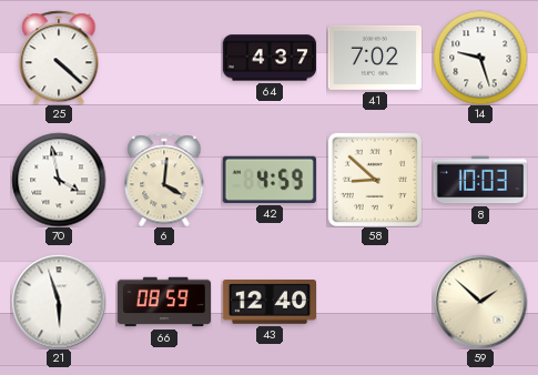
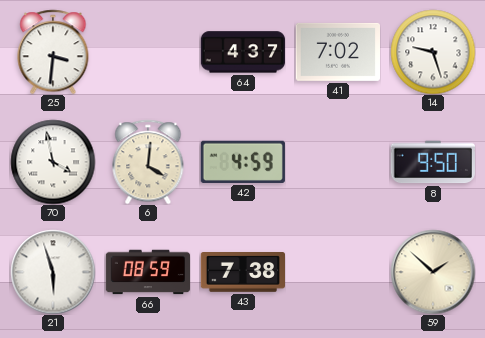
25: 4:22 -> 3:31 (53, 52)
58: 8:52 -> none (375, 180)
8: 10:03 -> 9:50 (433, 162)
43: 12:40 -> 7:38 (242, 272)
